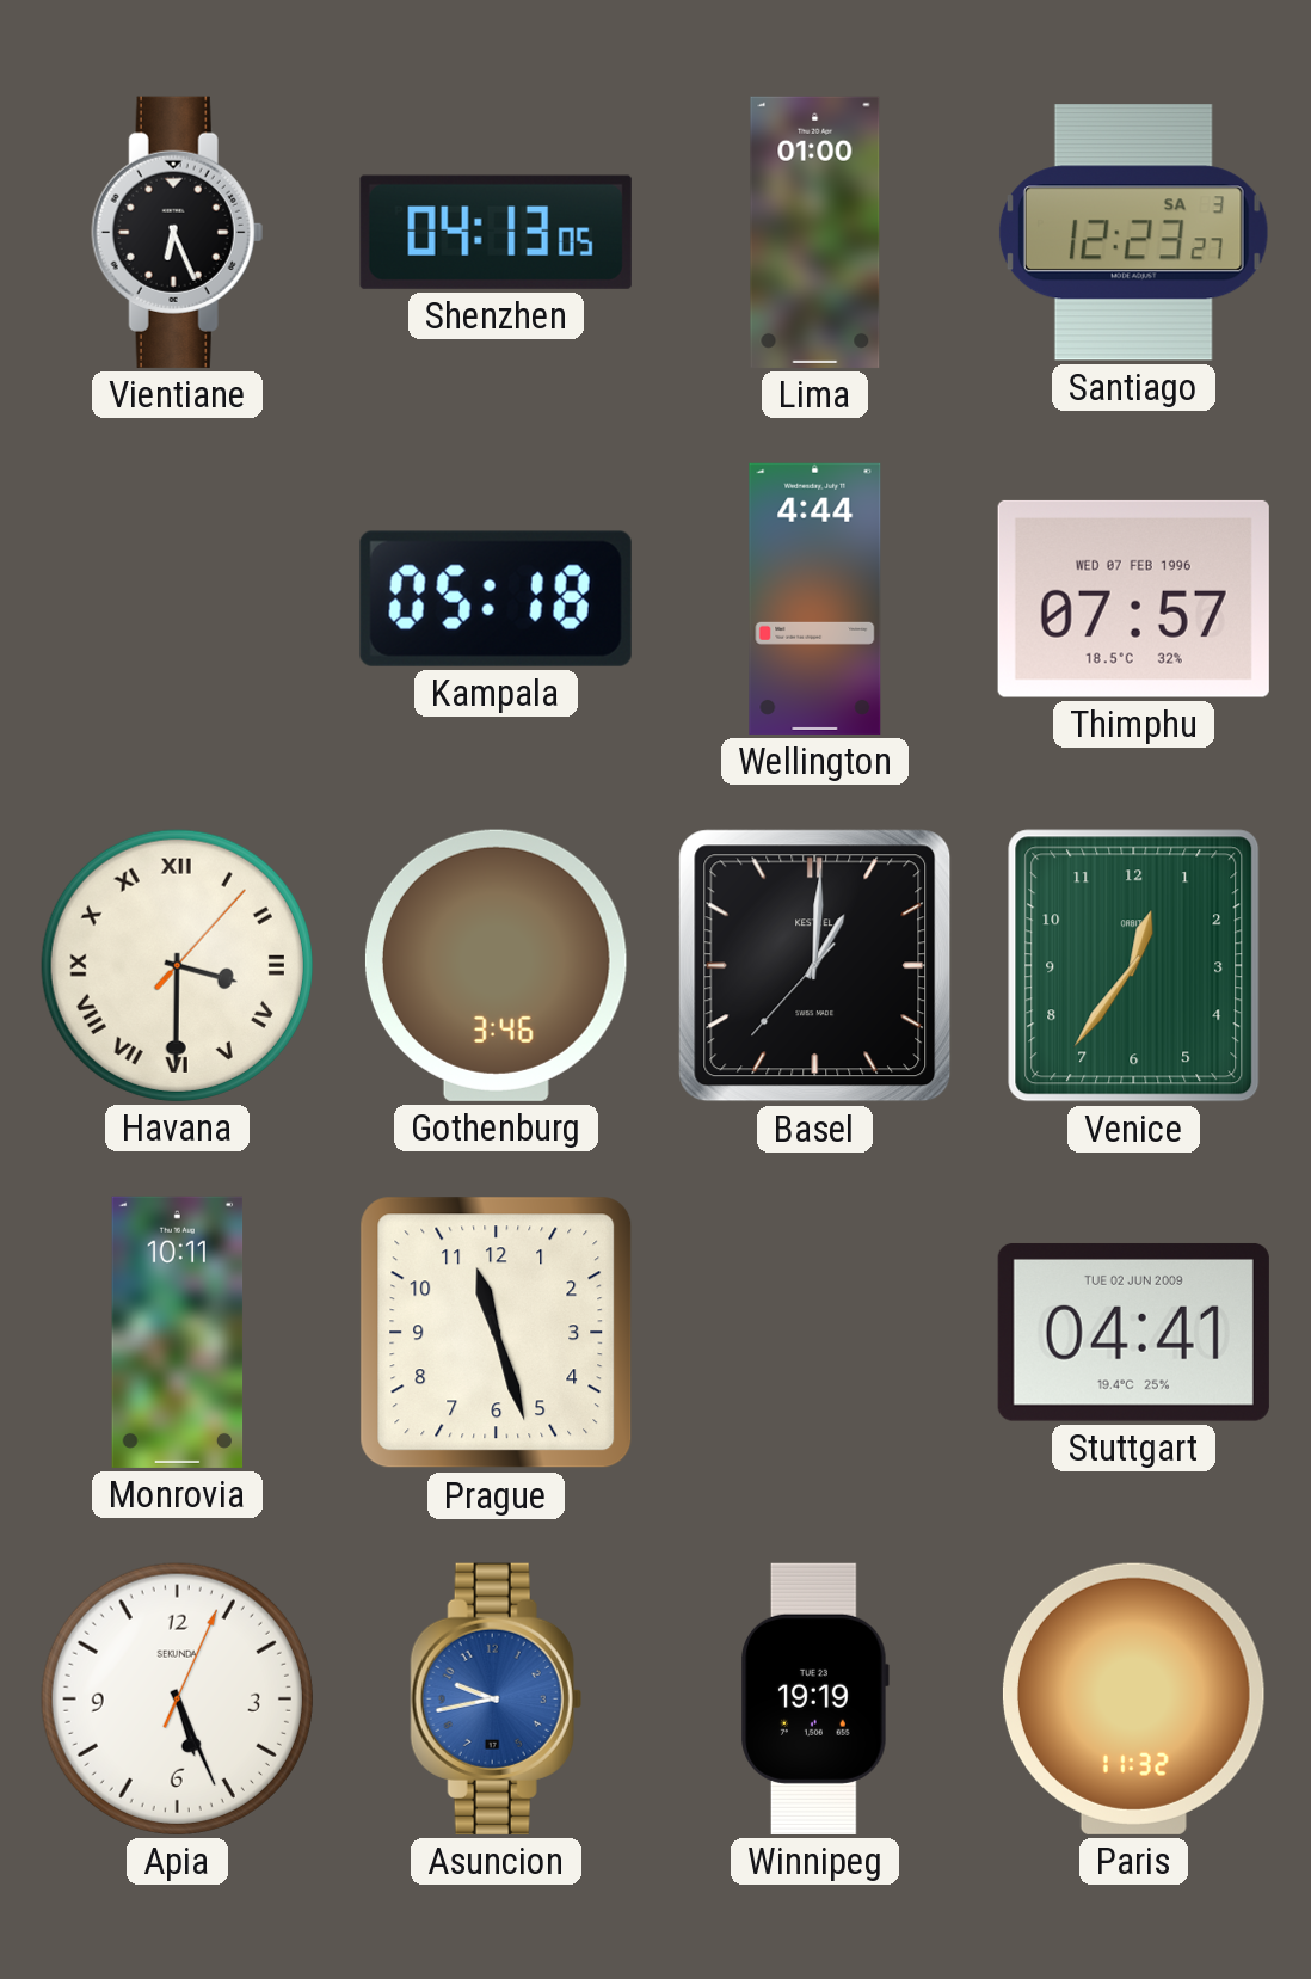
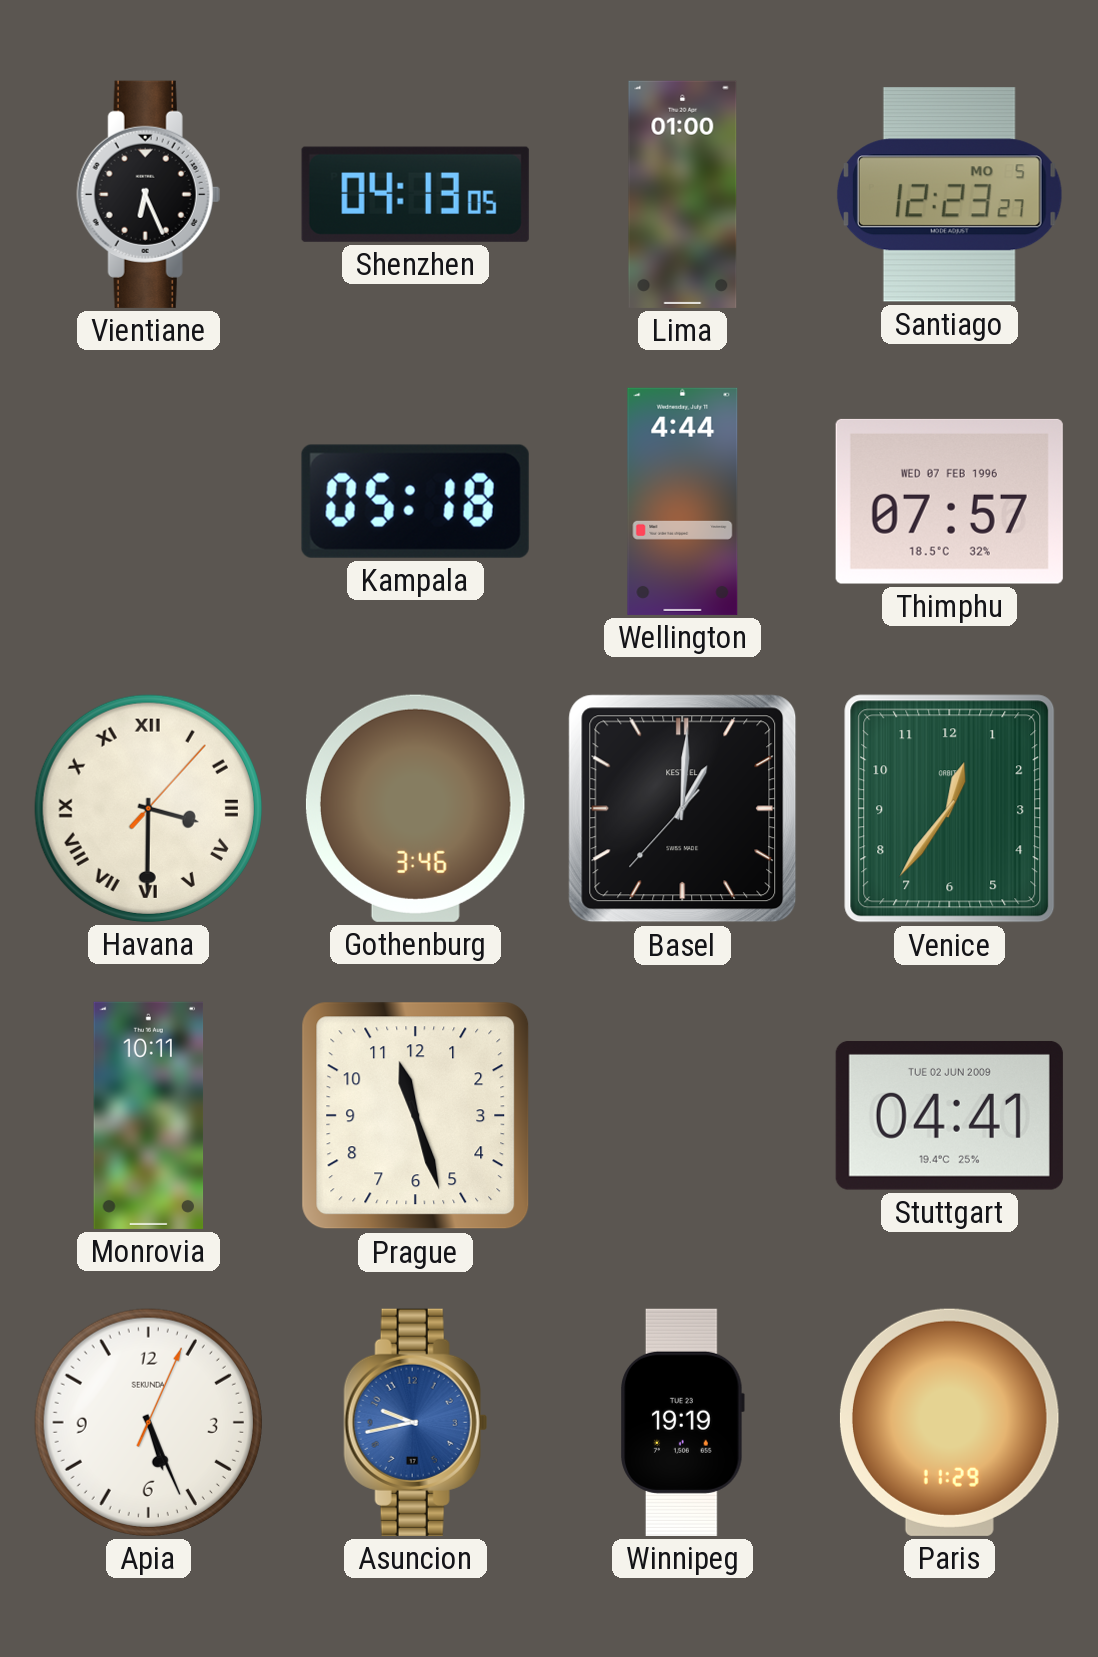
Santiago date: SA 3 -> MO 5 (949, 195)
Paris: 11:32 -> 11:29 (949, 1422)
